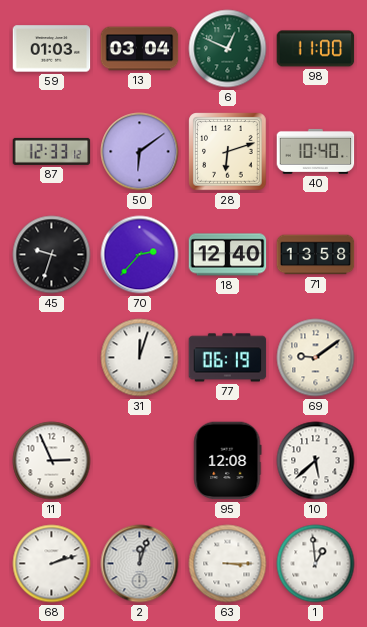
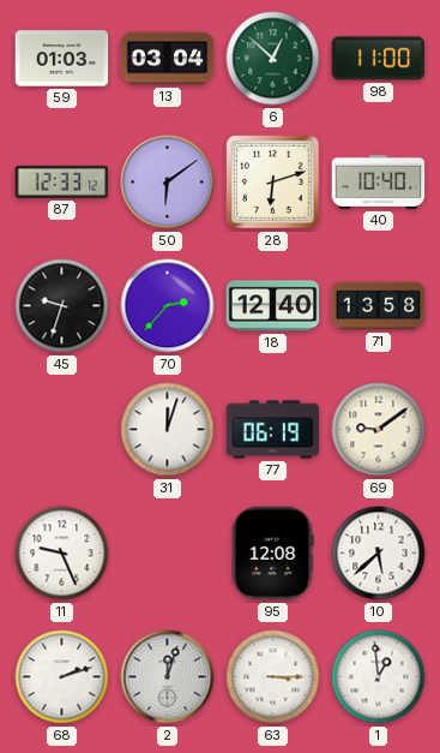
6: 12:49 -> 12:52 (273, 59)
11: 2:56 -> 9:26 (62, 554)
